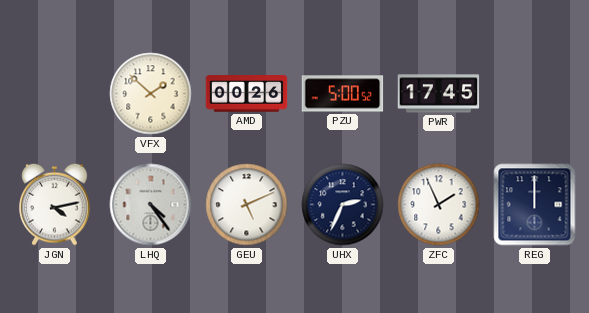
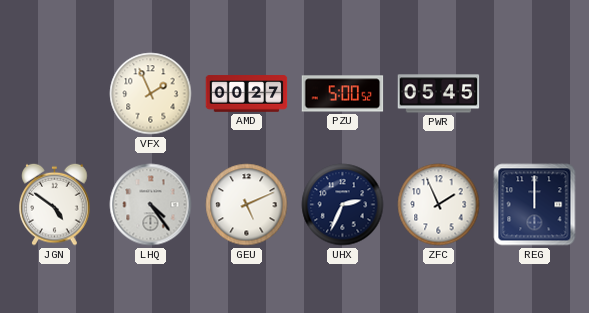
VFX: 1:52 -> 1:56 (151, 94)
AMD: 00:26 -> 00:27 (247, 94)
PWR: 17:45 -> 05:45 (439, 94)
JGN: 4:13 -> 4:51 (55, 204)
